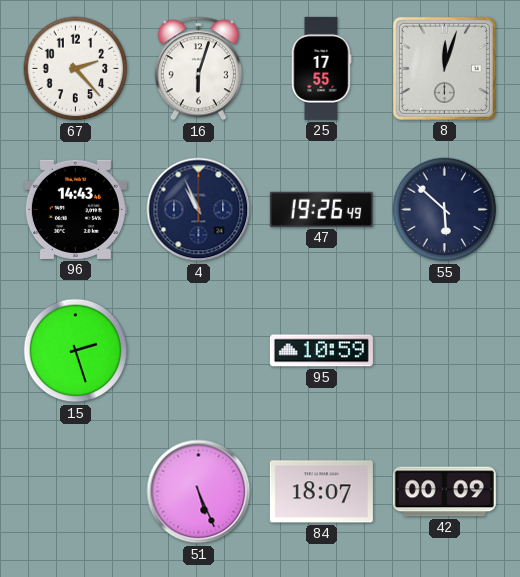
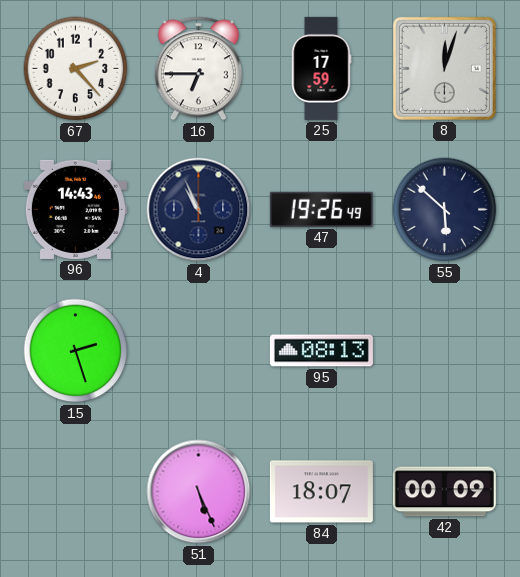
16: 6:03 -> 6:45 (198, 69)
25: 17:55 -> 17:59 (322, 68)
95: 10:59 -> 08:13 (321, 351)
